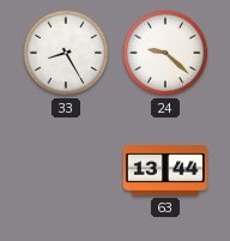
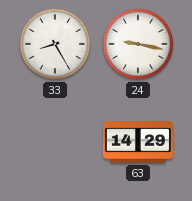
24: 9:22 -> 9:17 (138, 44)
63: 13:44 -> 14:29 (138, 142)
